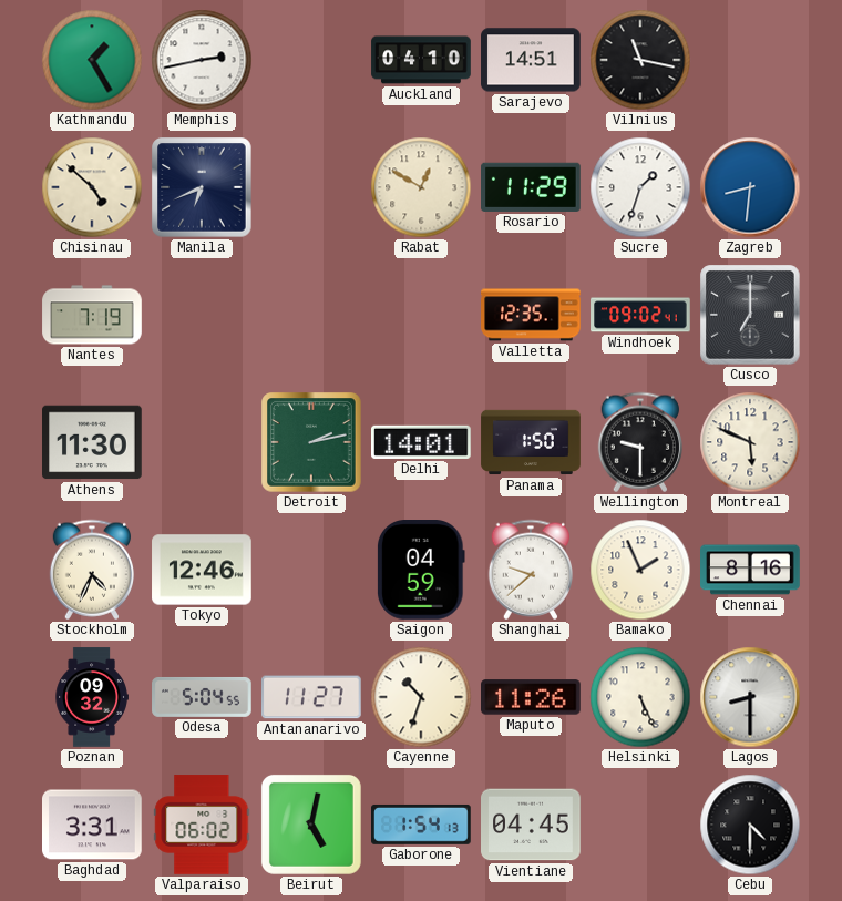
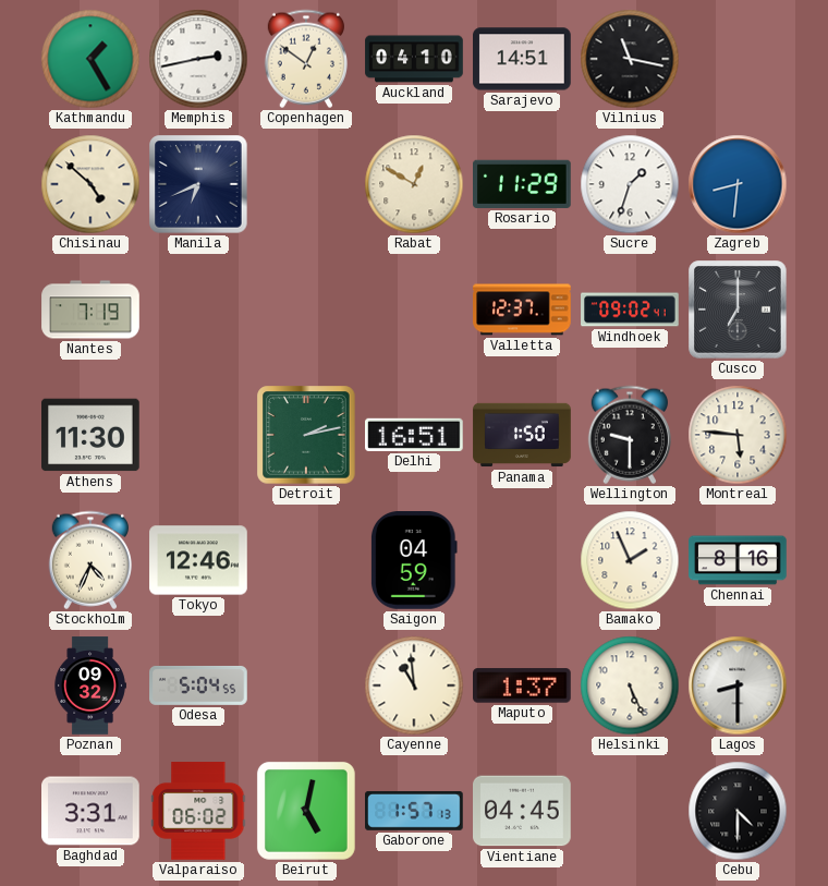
Copenhagen: none -> 12:51 (305, 59)
Valletta: 12:35 -> 12:37 (522, 310)
Delhi: 14:01 -> 16:51 (415, 435)
Montreal: 5:49 -> 5:46 (738, 435)
Shanghai: 9:38 -> none (530, 570)
Antananarivo: 11:27 -> none (312, 697)
Cayenne: 10:33 -> 10:59 (414, 685)
Maputo: 11:26 -> 1:37 (523, 685)
Gaborone: 1:54 -> 1:57 (415, 811)
